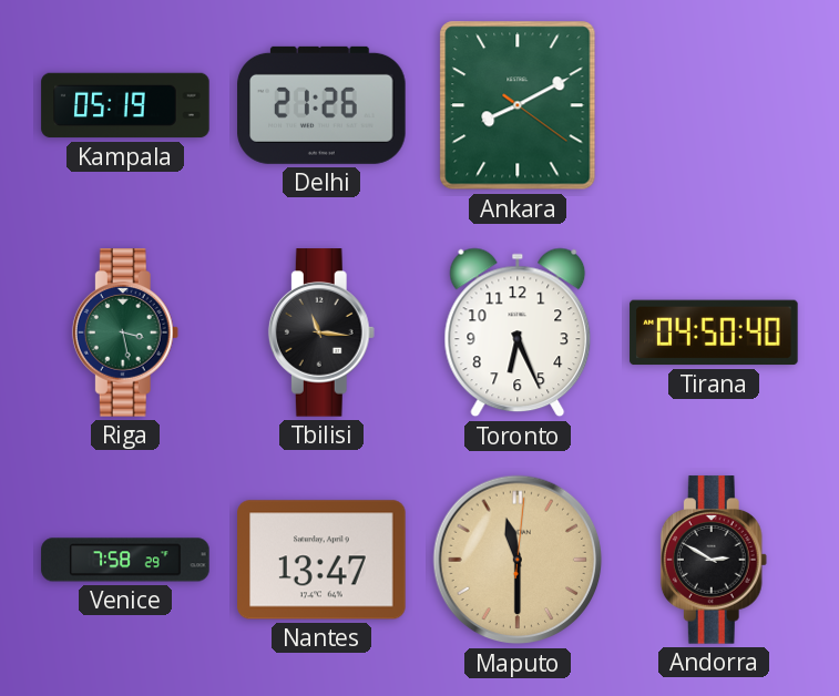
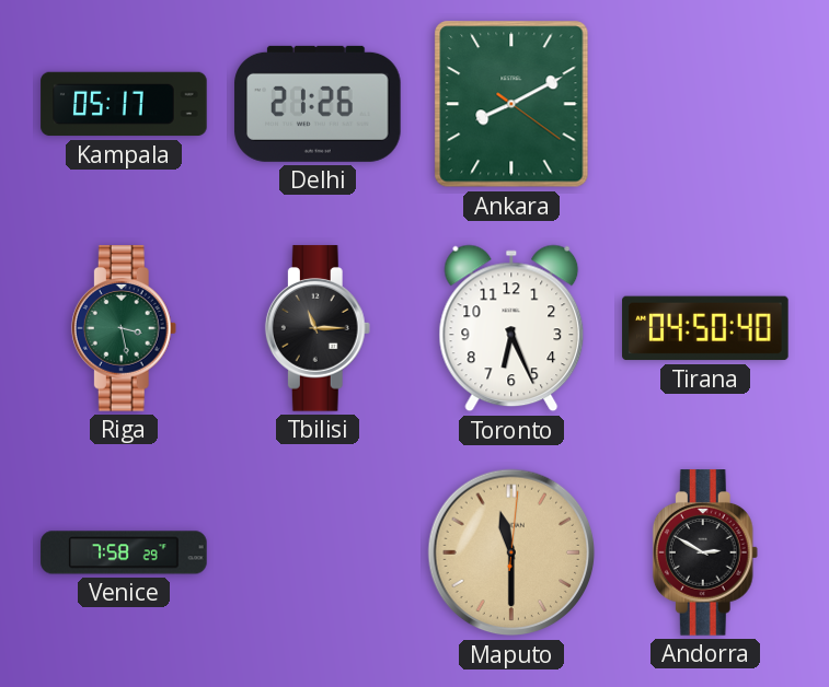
Kampala: 05:19 -> 05:17 (124, 104)
Tbilisi: 11:16 -> 11:15 (318, 328)
Nantes: 13:47 -> none (321, 560)
